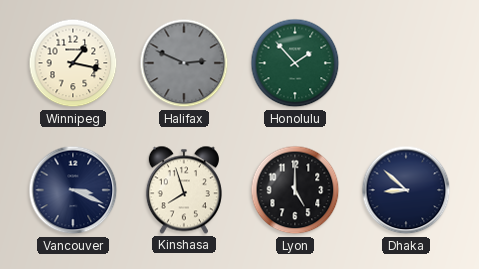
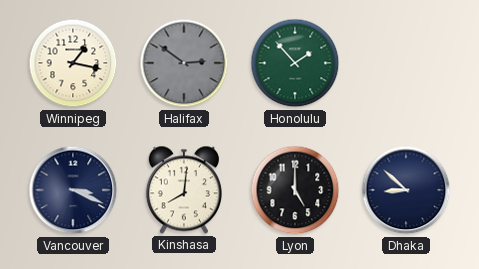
Halifax: 2:49 -> 2:51 (184, 63)
Kinshasa: 7:57 -> 8:01 (184, 190)
